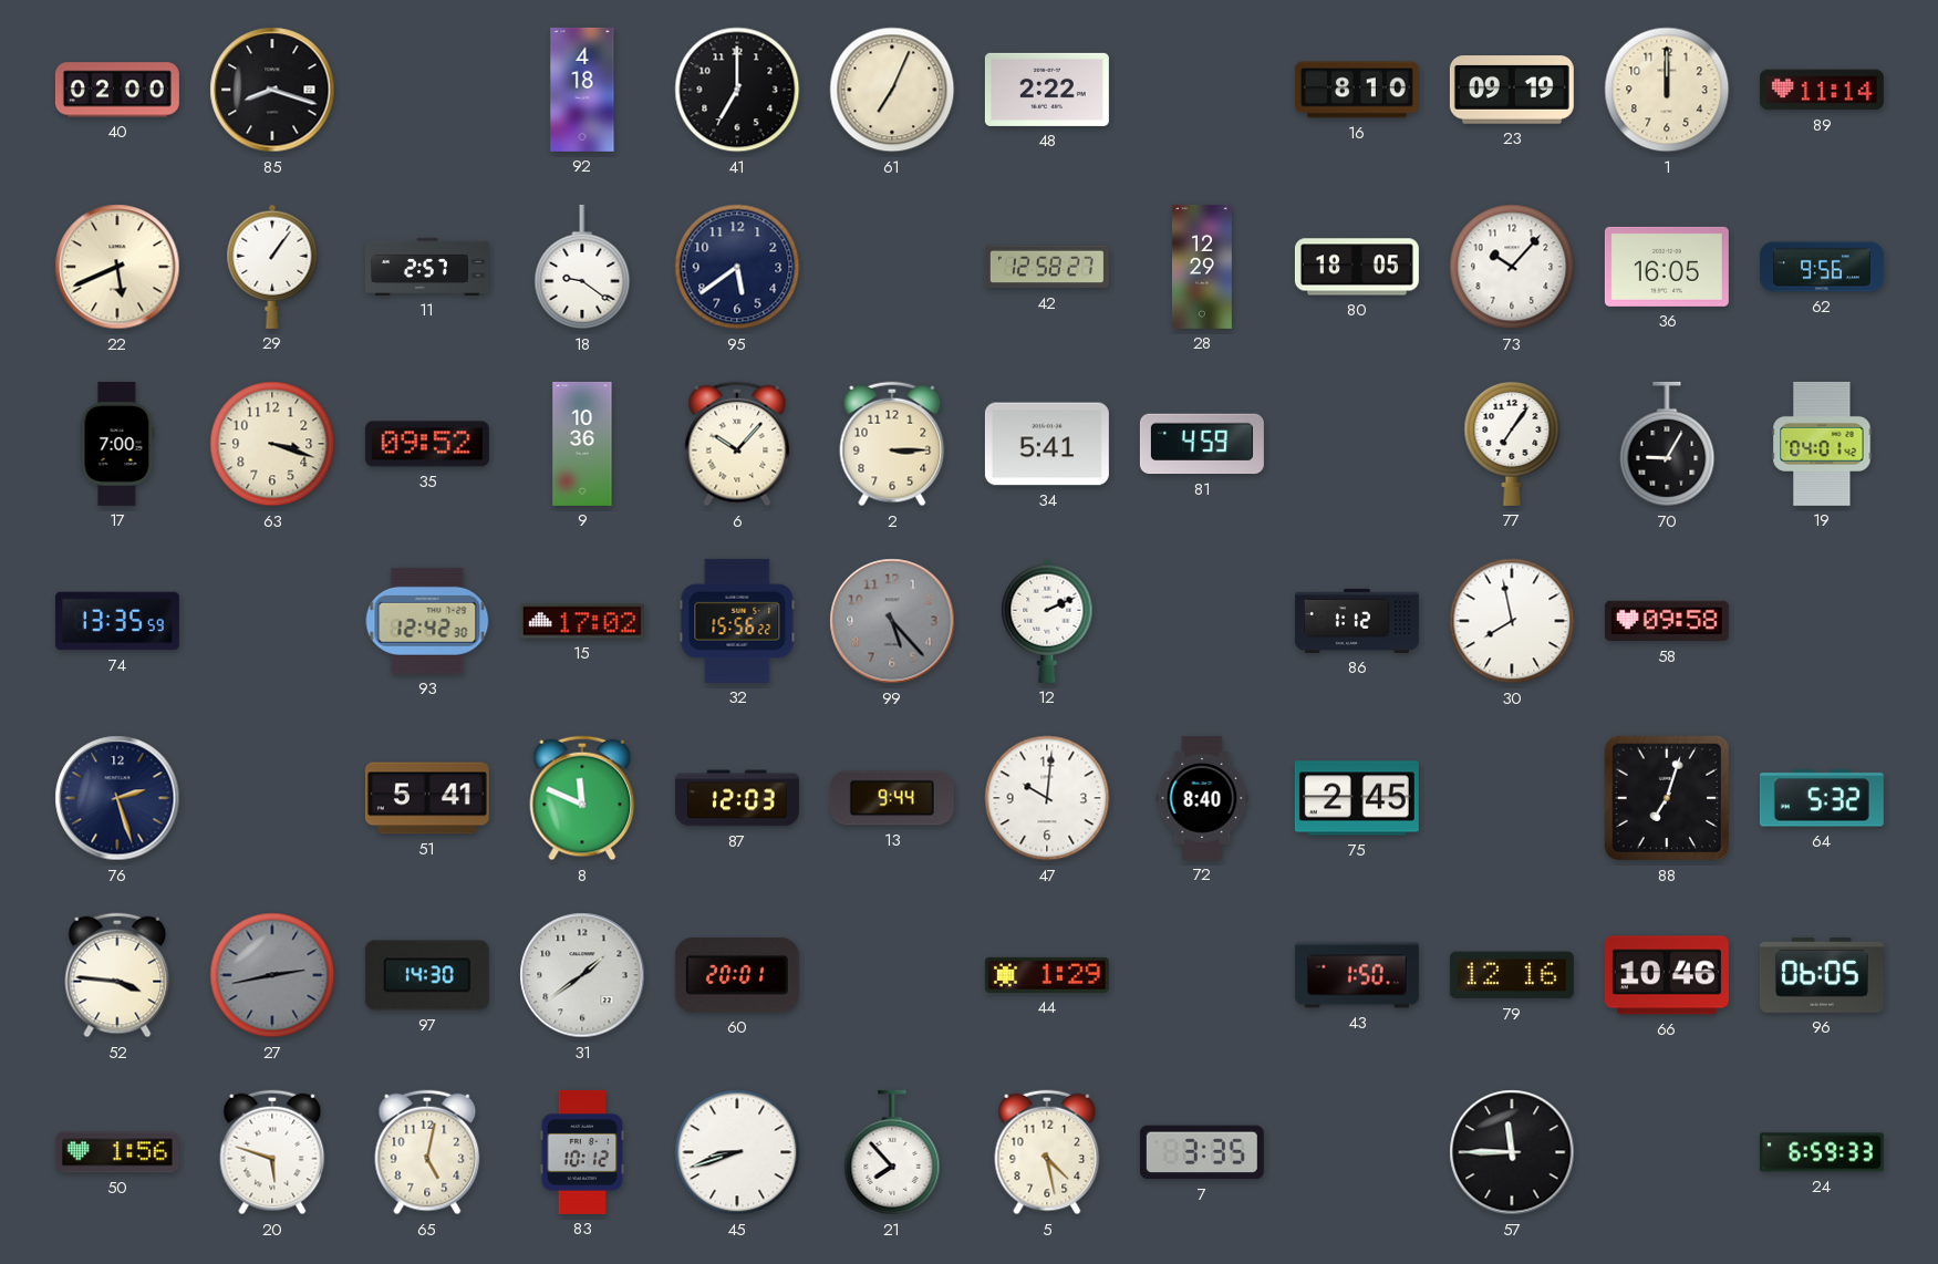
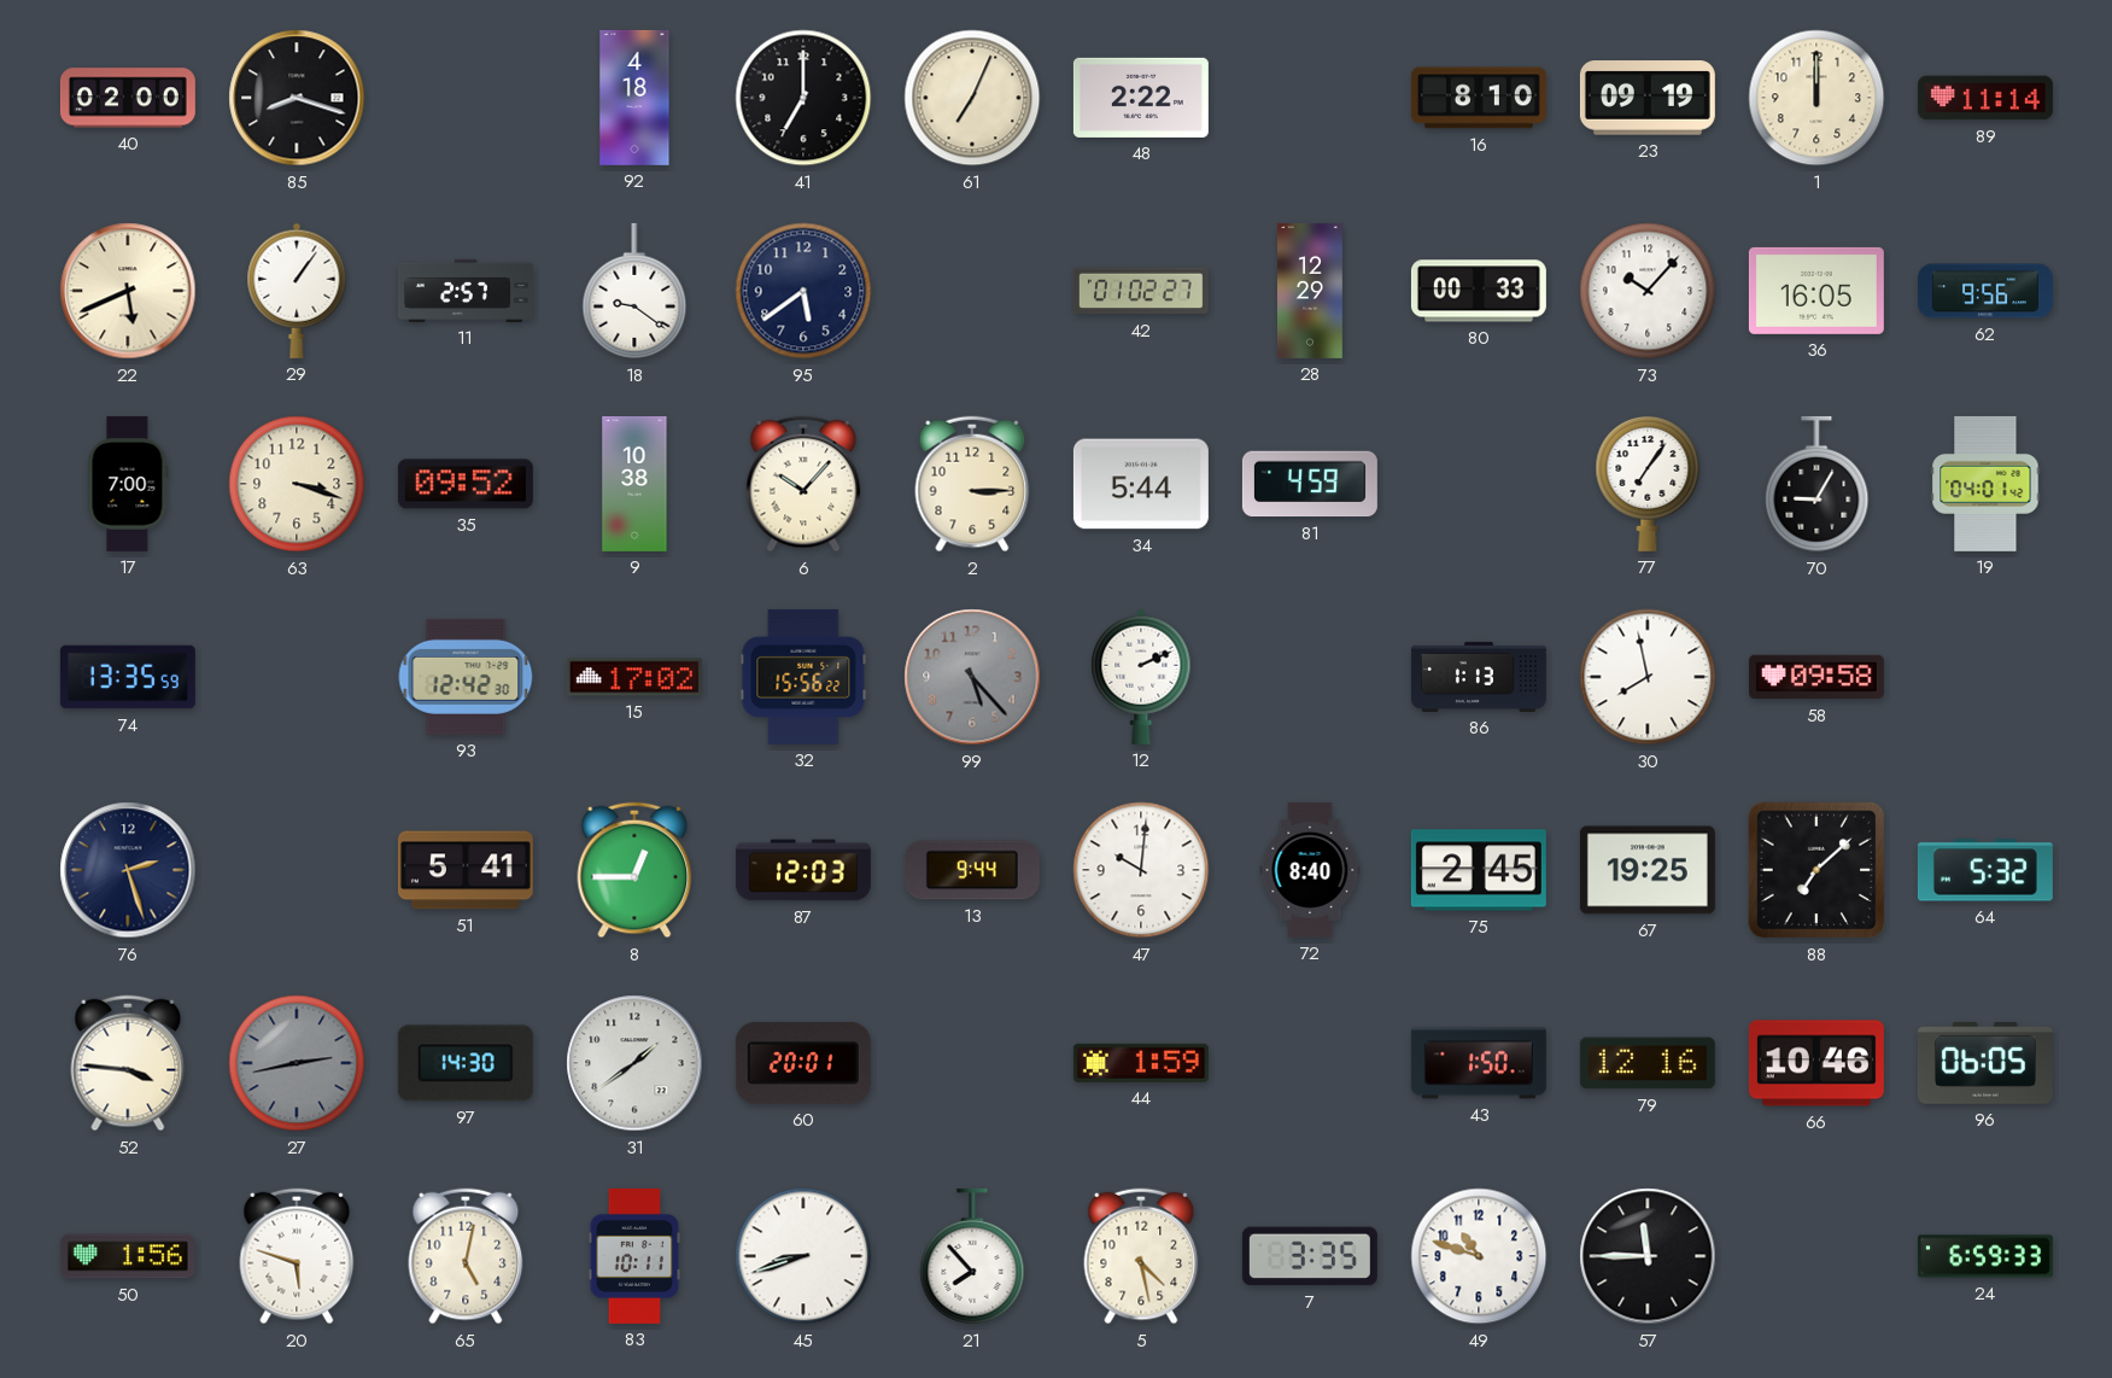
42: 12:58 -> 01:02 (1141, 291)
80: 18:05 -> 00:33 (1479, 291)
9: 10:36 -> 10:38 (634, 484)
34: 5:41 -> 5:44 (1141, 484)
86: 1:12 -> 1:13 (1479, 677)
8: 11:49 -> 12:45 (634, 870)
67: none -> 19:25 (1648, 870)
88: 7:03 -> 7:08 (1816, 870)
44: 1:29 -> 1:59 (1141, 1063)
83: 10:12 -> 10:11 (634, 1256)
49: none -> 10:48 (1479, 1256)
